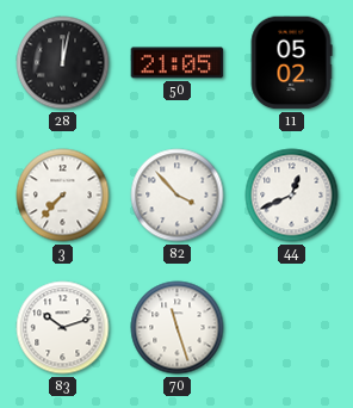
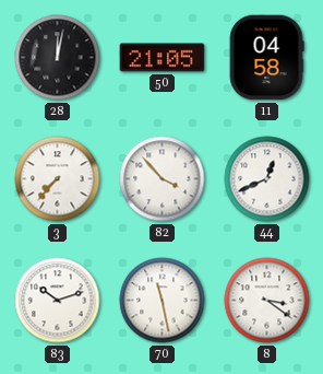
11: 05:02 -> 04:58 (266, 58)
70: 11:27 -> 11:28 (163, 301)
8: none -> 3:21 (267, 301)
